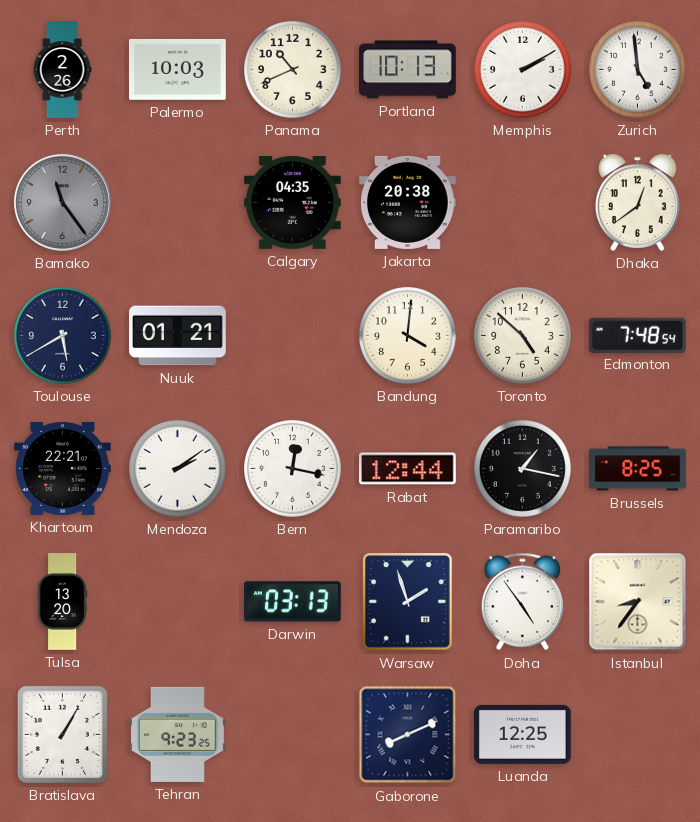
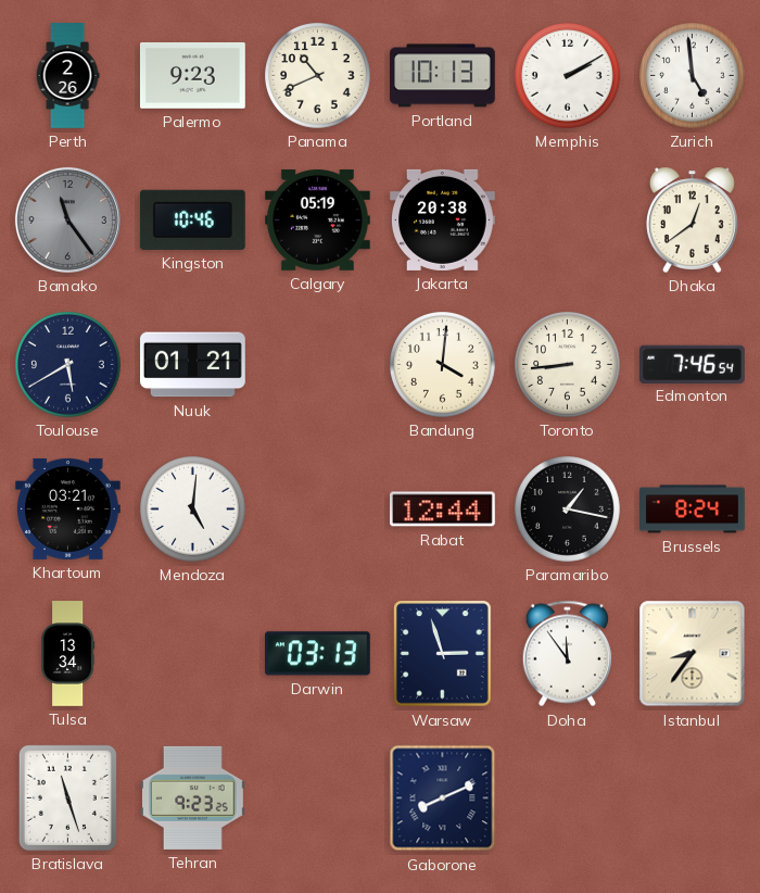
Palermo: 10:03 -> 9:23 (193, 75)
Kingston: none -> 10:46 (192, 219)
Calgary: 04:35 -> 05:19 (318, 219)
Toronto: 4:52 -> 8:44 (568, 365)
Edmonton: 7:48 -> 7:46 (692, 364)
Khartoum: 22:21 -> 03:21 (68, 508)
Mendoza: 2:09 -> 5:01 (193, 510)
Bern: 12:17 -> none (293, 469)
Brussels: 8:25 -> 8:24 (693, 510)
Tulsa: 13:20 -> 13:34 (68, 654)
Warsaw: 1:57 -> 2:57 (443, 654)
Doha: 4:54 -> 11:54 (567, 654)
Bratislava: 1:05 -> 11:27 (67, 797)
Luanda: 12:25 -> none (523, 734)
